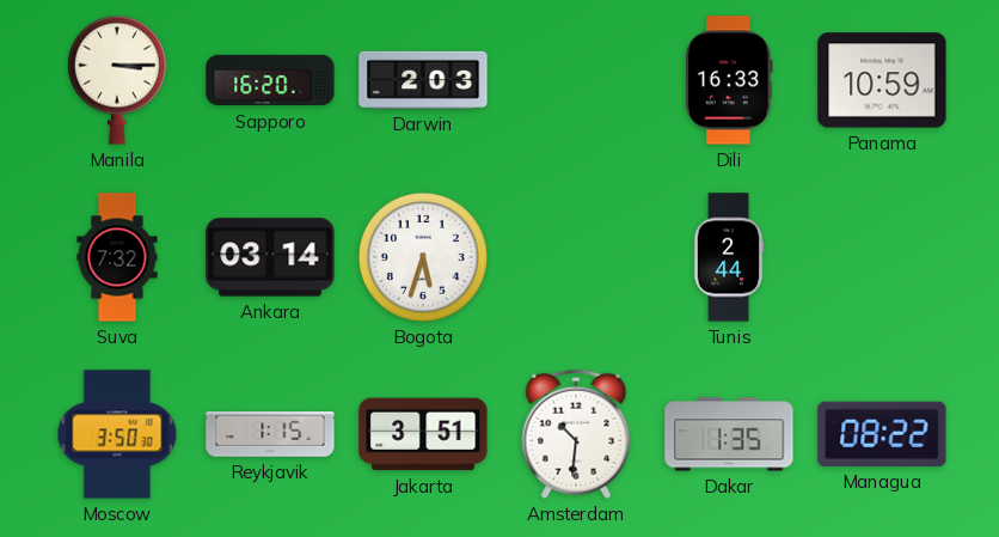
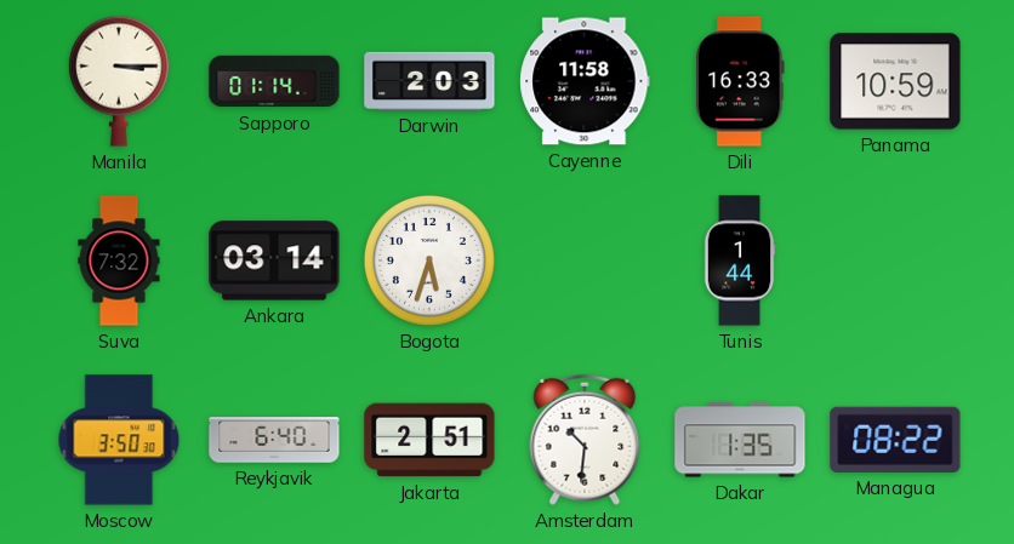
Sapporo: 16:20 -> 01:14 (274, 81)
Cayenne: none -> 11:58 (585, 81)
Tunis: 2:44 -> 1:44 (740, 260)
Reykjavik: 1:15 -> 6:40 (274, 440)
Jakarta: 3:51 -> 2:51 (429, 440)
